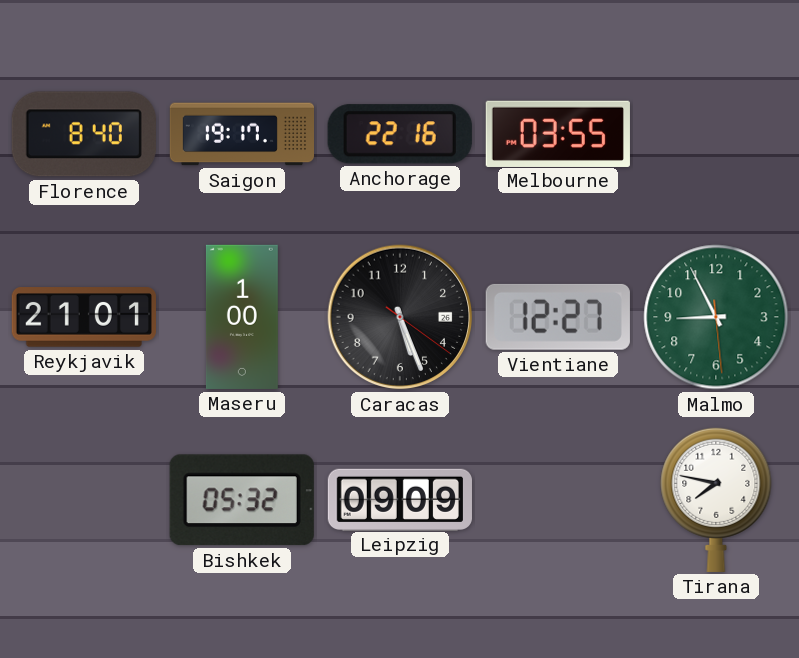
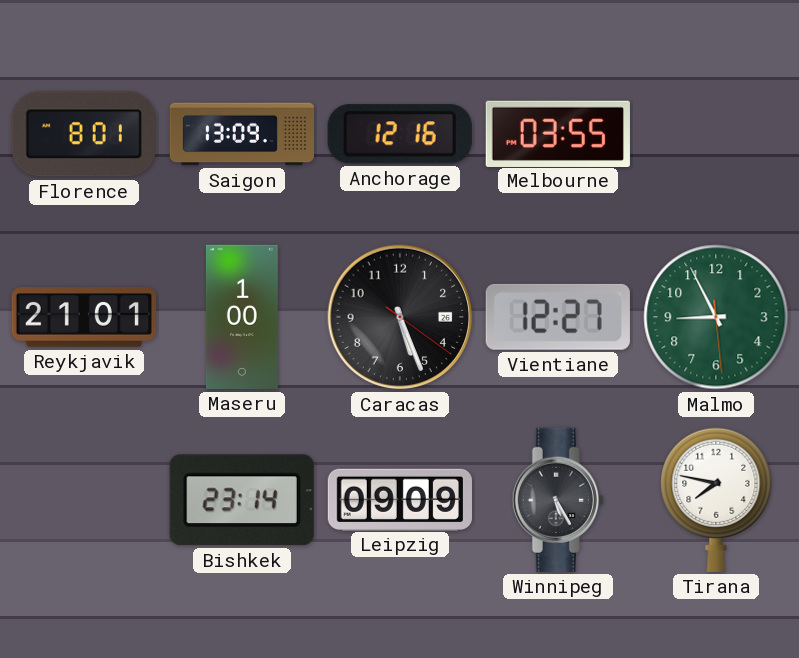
Florence: 8:40 -> 8:01 (84, 134)
Saigon: 19:17 -> 13:09 (241, 134)
Anchorage: 22:16 -> 12:16 (400, 134)
Bishkek: 05:32 -> 23:14 (242, 500)
Winnipeg: none -> 5:25 (558, 500)
